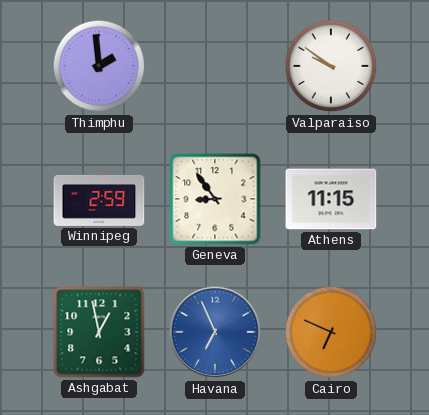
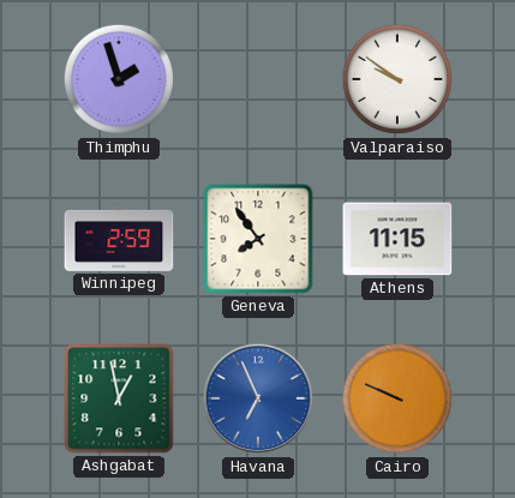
Thimphu: 1:59 -> 1:57 (119, 79)
Geneva: 8:54 -> 7:54 (258, 239)
Cairo: 6:49 -> 9:49 (397, 398)
